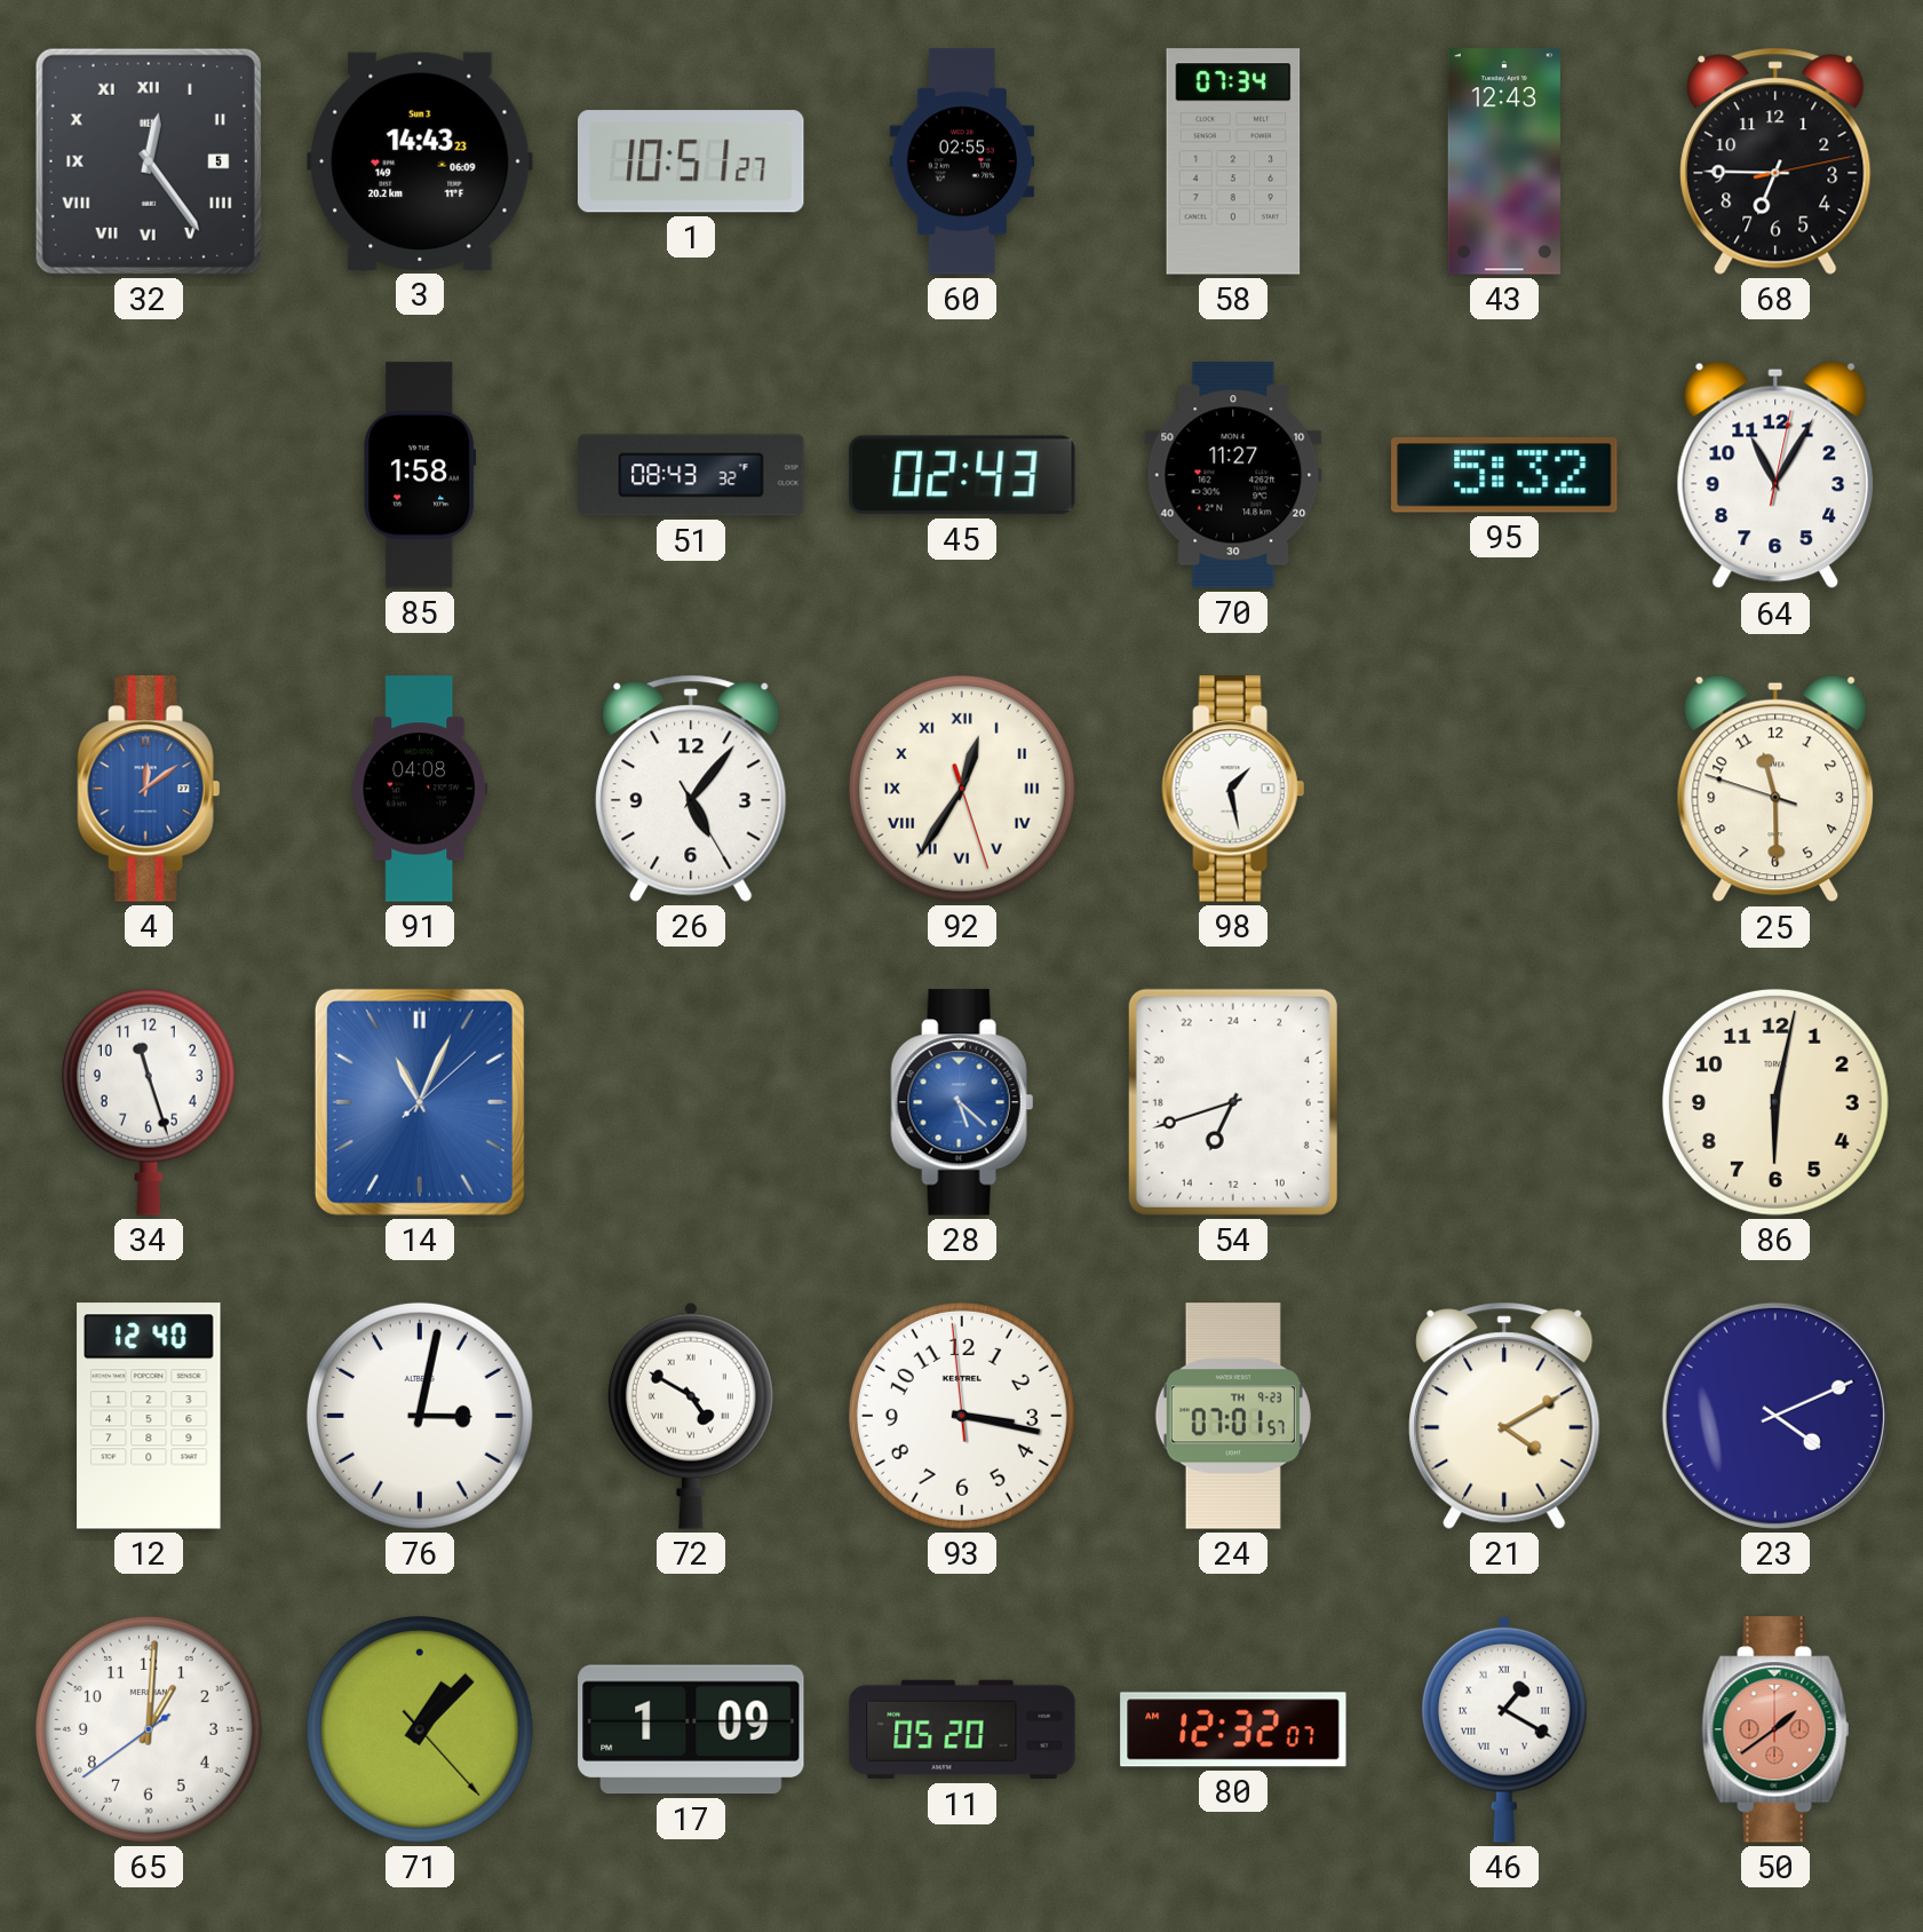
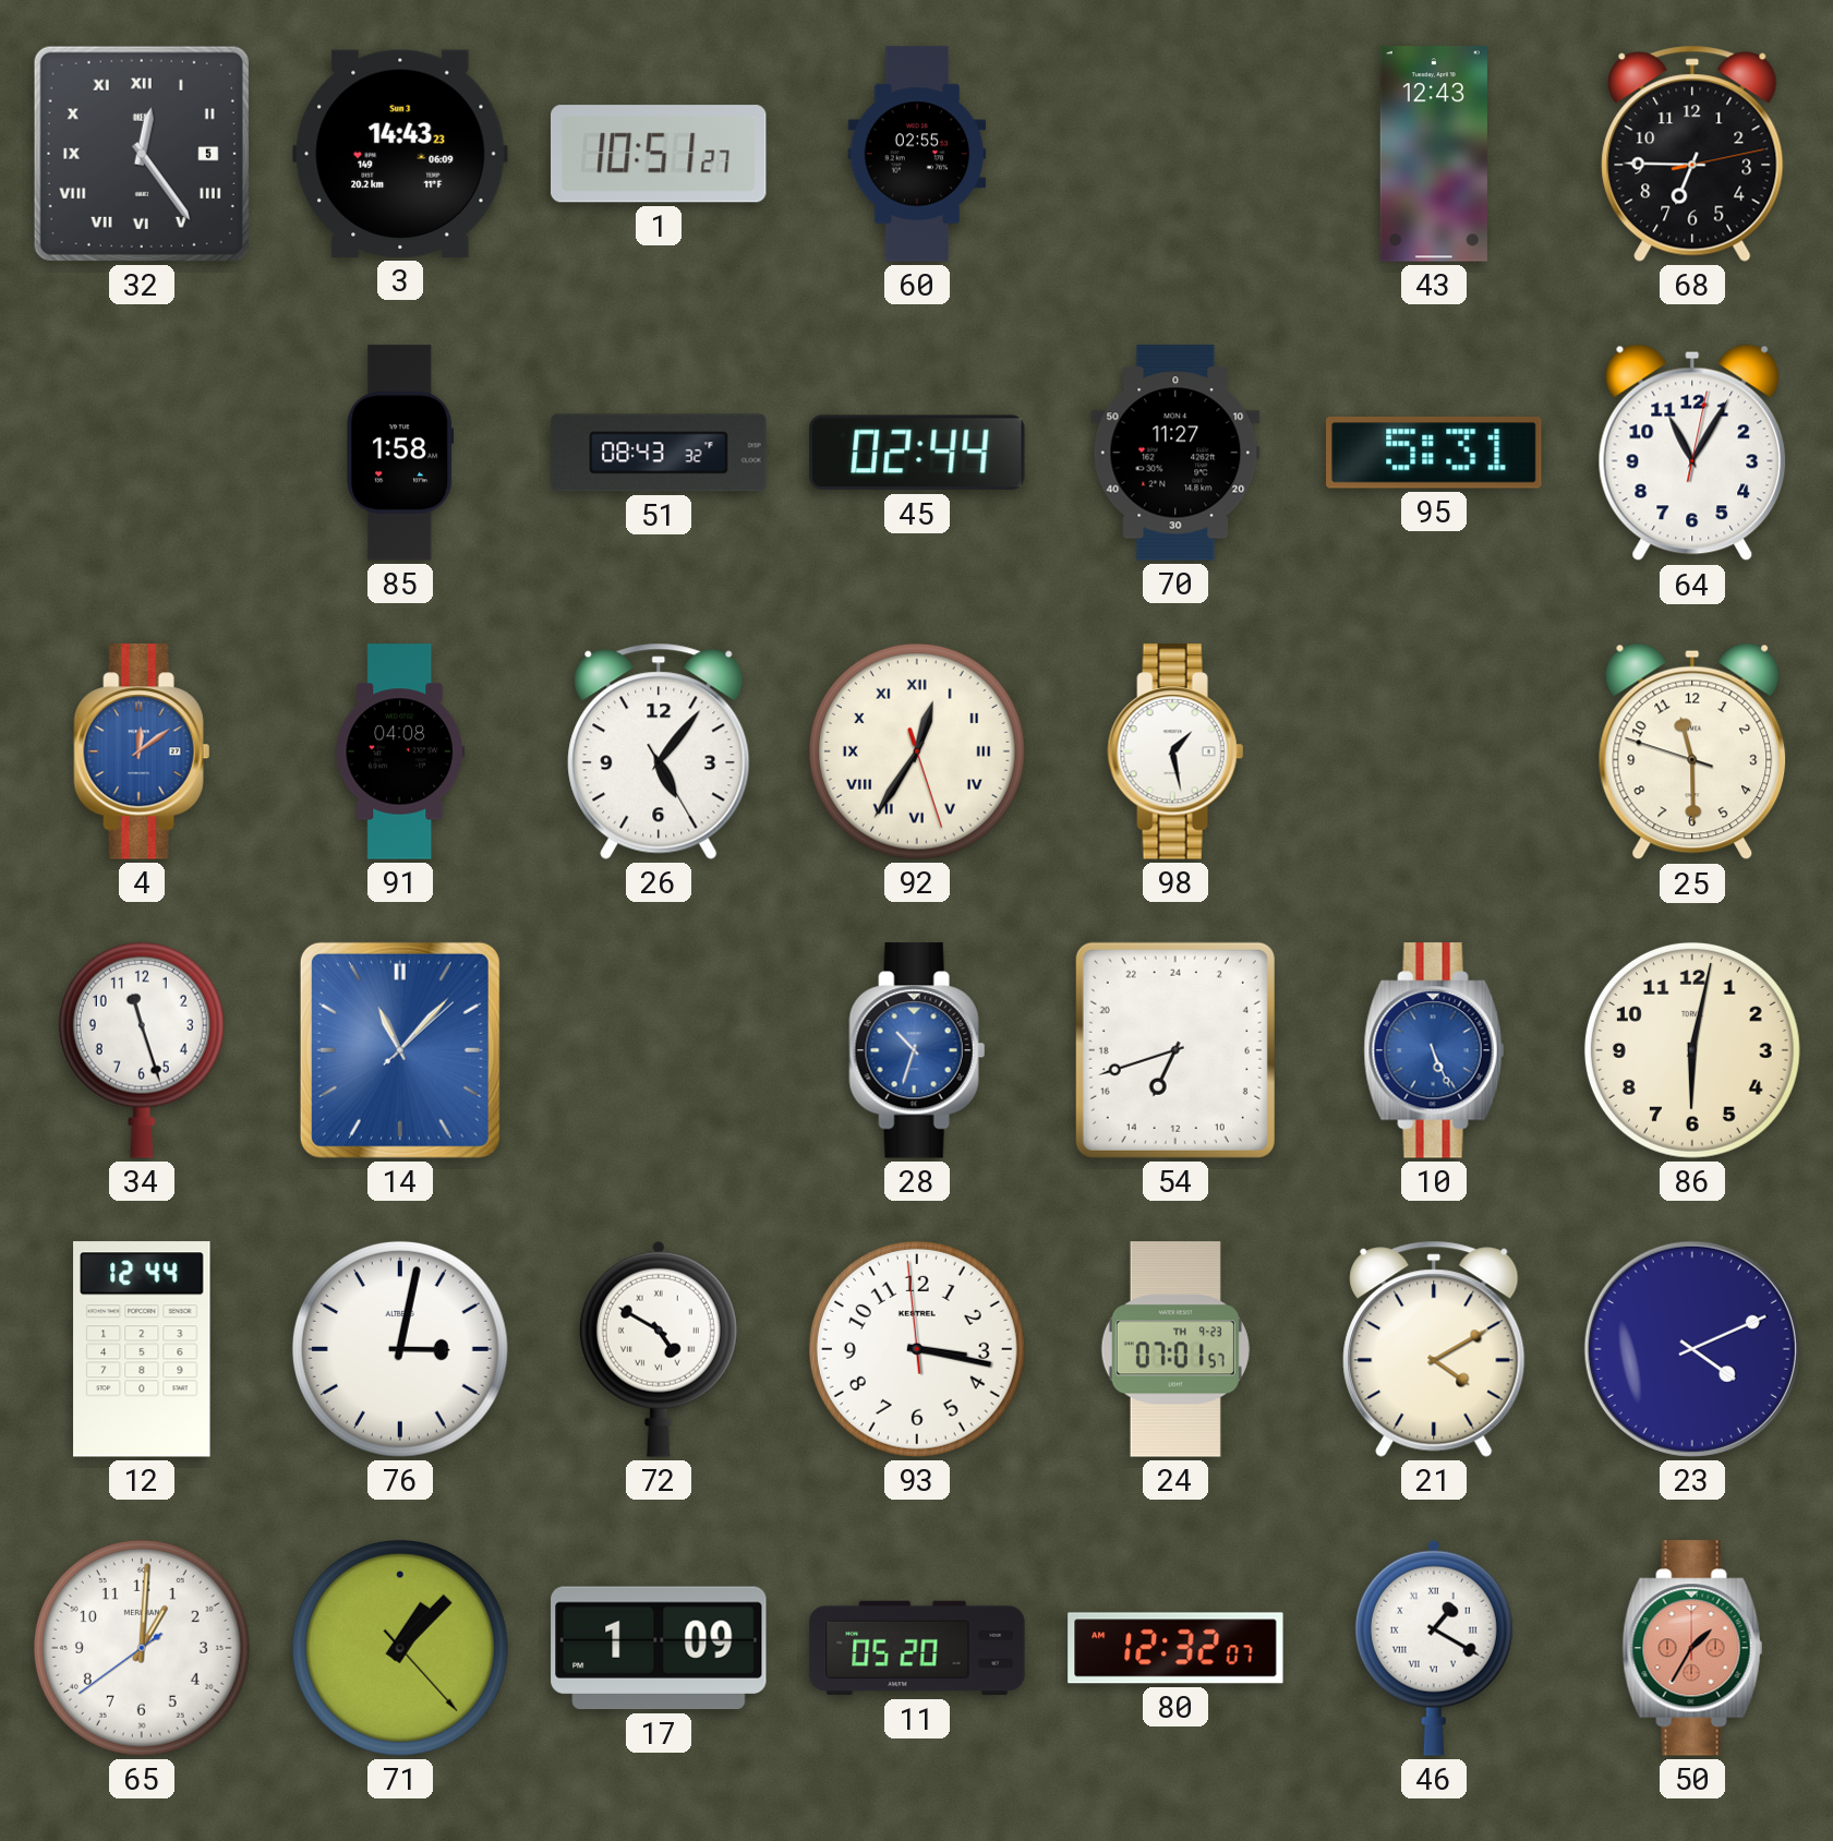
58: 07:34 -> none (1233, 161)
45: 02:43 -> 02:44 (917, 453)
95: 5:32 -> 5:31 (1434, 454)
14: 11:04 -> 11:07 (400, 1050)
28: 5:22 -> 10:33 (917, 1050)
10: none -> 5:26 (1434, 1050)
12: 12:40 -> 12:44 (142, 1349)
50: 1:39 -> 1:35 (1692, 1648)
